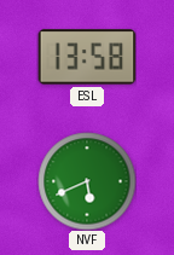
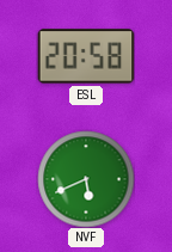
ESL: 13:58 -> 20:58 (86, 56)
